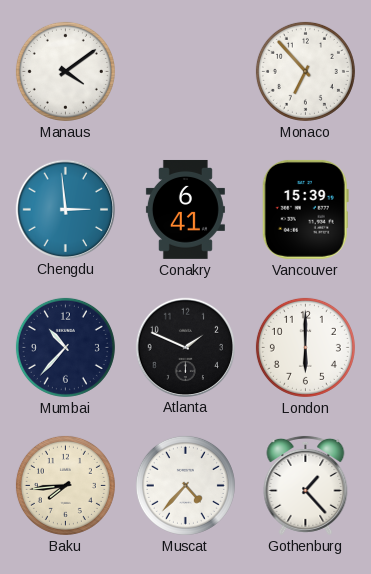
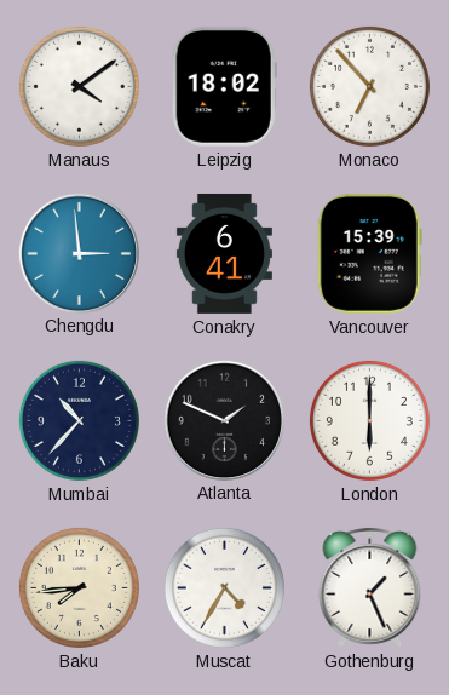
Leipzig: none -> 18:02 (224, 86)
Muscat: 4:37 -> 4:35 (224, 587)
Gothenburg: 1:23 -> 1:26 (370, 587)
